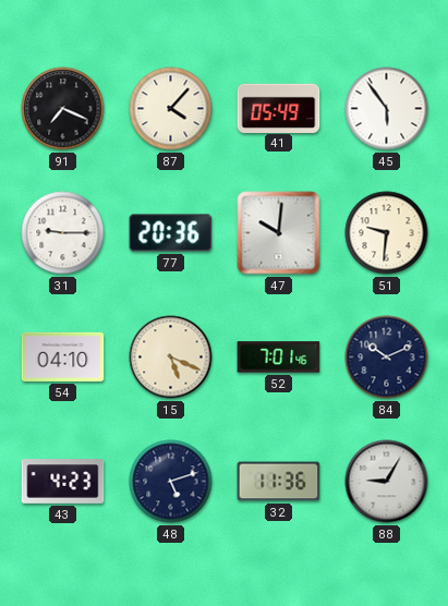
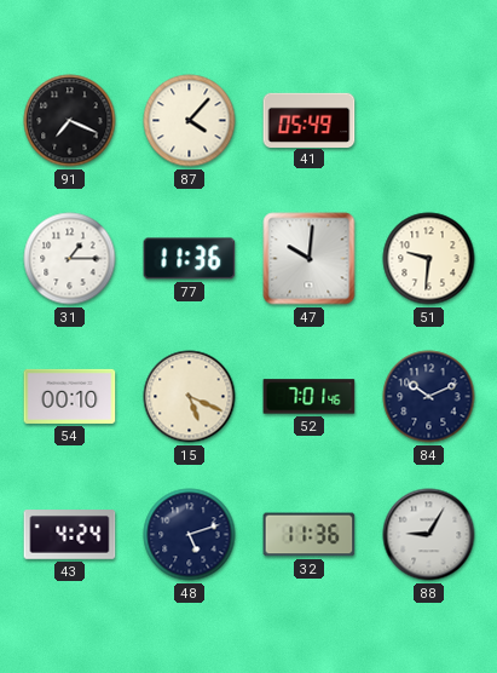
45: 5:54 -> none (387, 109)
31: 9:15 -> 1:15 (70, 259)
77: 20:36 -> 11:36 (190, 259)
54: 04:10 -> 00:10 (70, 396)
43: 4:23 -> 4:24 (70, 535)
